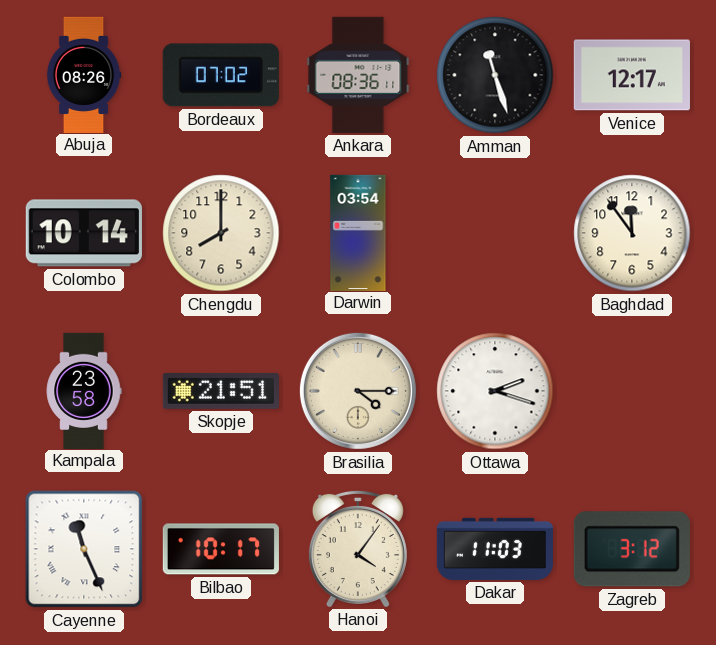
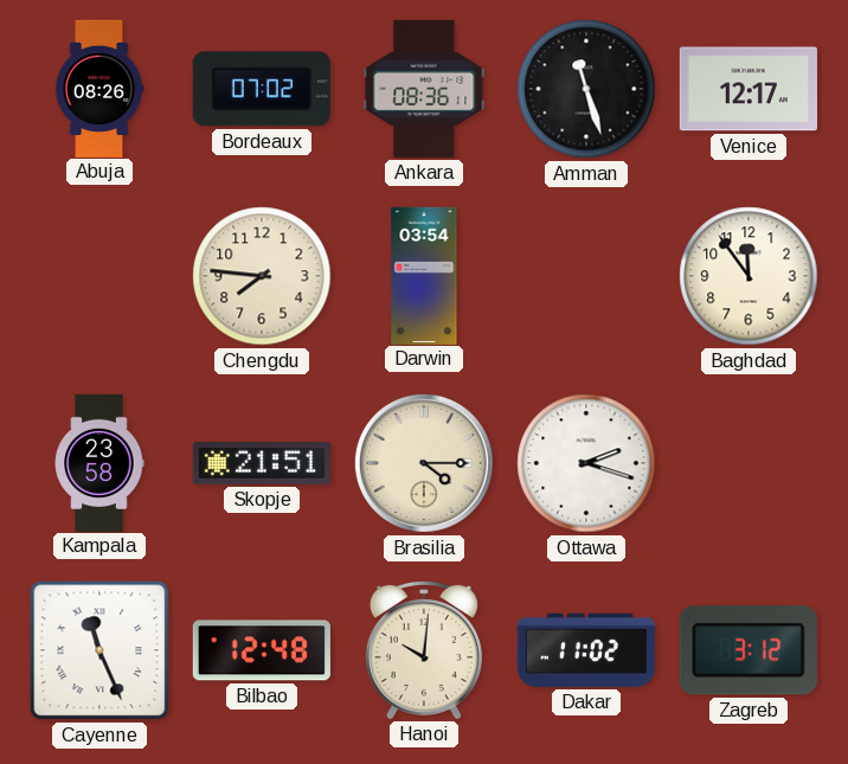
Colombo: 10:14 -> none (84, 233)
Chengdu: 8:00 -> 7:46 (262, 276)
Bilbao: 10:17 -> 12:48 (262, 650)
Hanoi: 4:06 -> 10:01 (424, 649)
Dakar: 11:03 -> 11:02 (585, 650)
